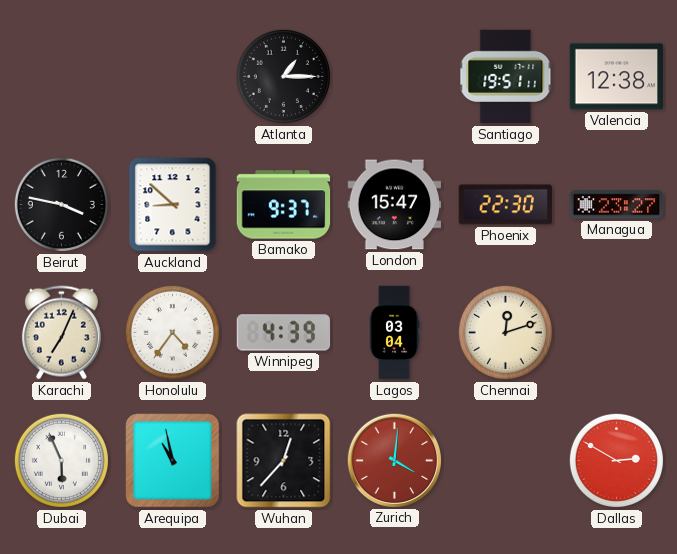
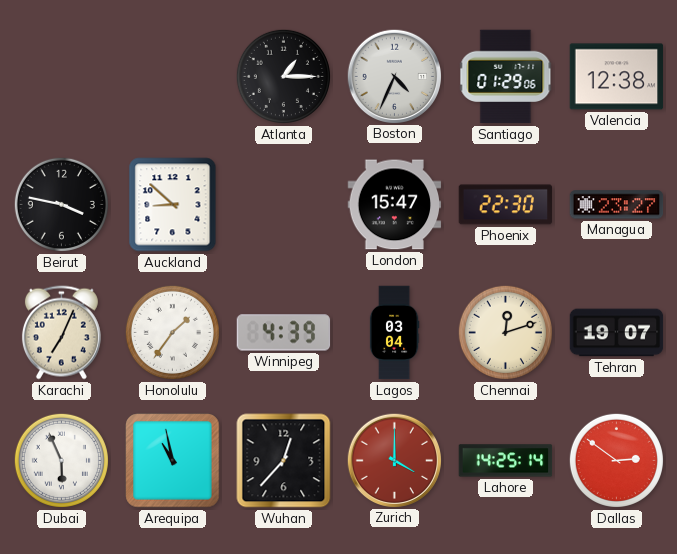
Boston: none -> 4:34 (394, 76)
Santiago: 19:51 -> 01:29 (506, 77)
Bamako: 9:37 -> none (284, 205)
Honolulu: 4:36 -> 1:36 (172, 332)
Tehran: none -> 19:07 (617, 333)
Zurich: 4:01 -> 4:00 (394, 460)
Lahore: none -> 14:25 (506, 461)
Dallas: 2:50 -> 2:51 (616, 460)
